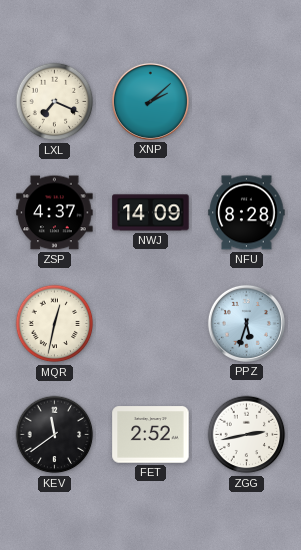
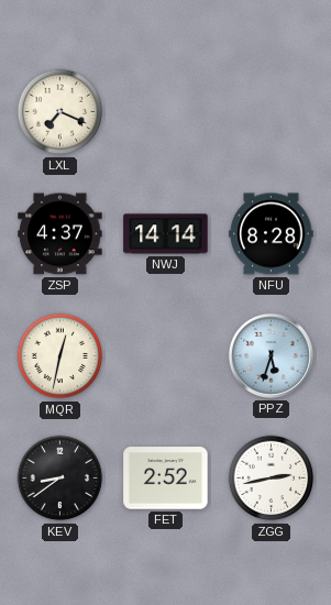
XNP: 2:08 -> none (150, 101)
NWJ: 14:09 -> 14:14 (166, 234)
KEV: 11:39 -> 8:39 (60, 479)
